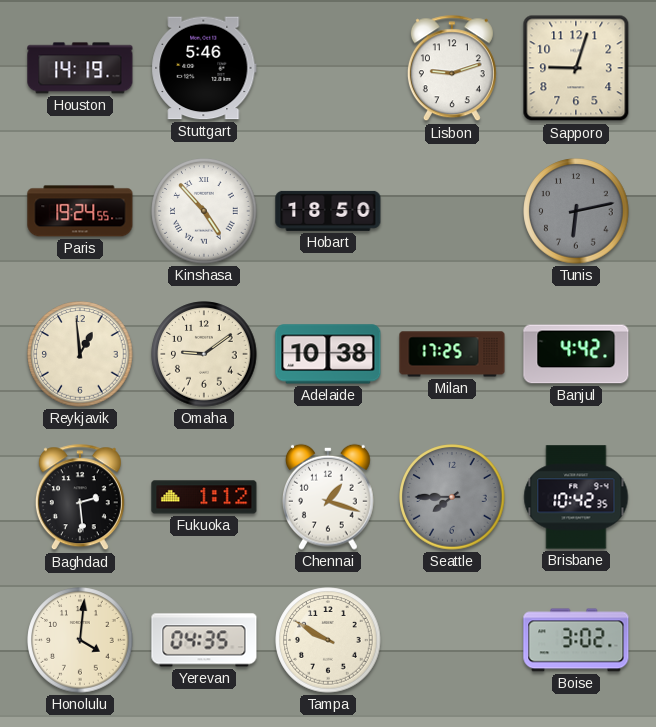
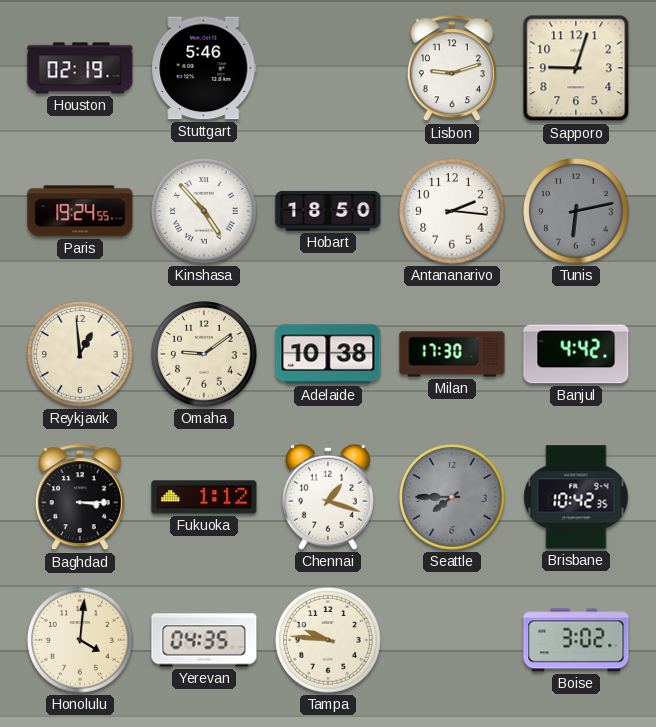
Houston: 14:19 -> 02:19 (80, 68)
Antananarivo: none -> 2:16 (452, 211)
Milan: 17:25 -> 17:30 (452, 354)
Baghdad: 2:29 -> 3:15 (80, 498)
Tampa: 9:50 -> 9:46 (328, 640)
